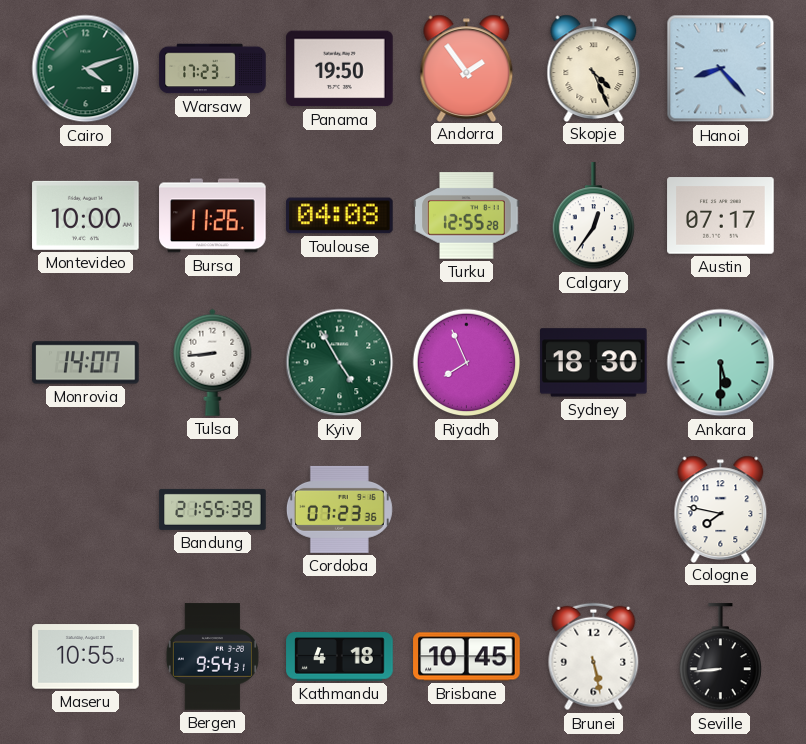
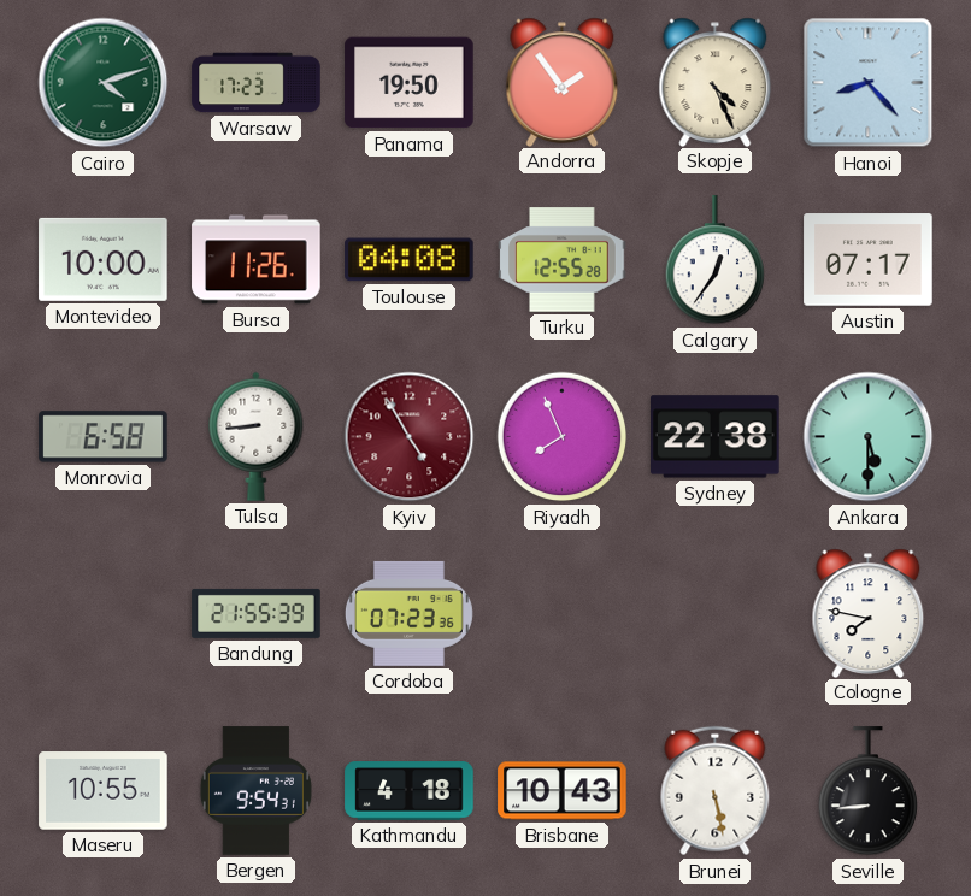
Monrovia: 14:07 -> 6:58 (104, 437)
Kyiv dial: green -> burgundy (410, 437)
Sydney: 18:30 -> 22:38 (716, 437)
Brisbane: 10:45 -> 10:43 (563, 791)
